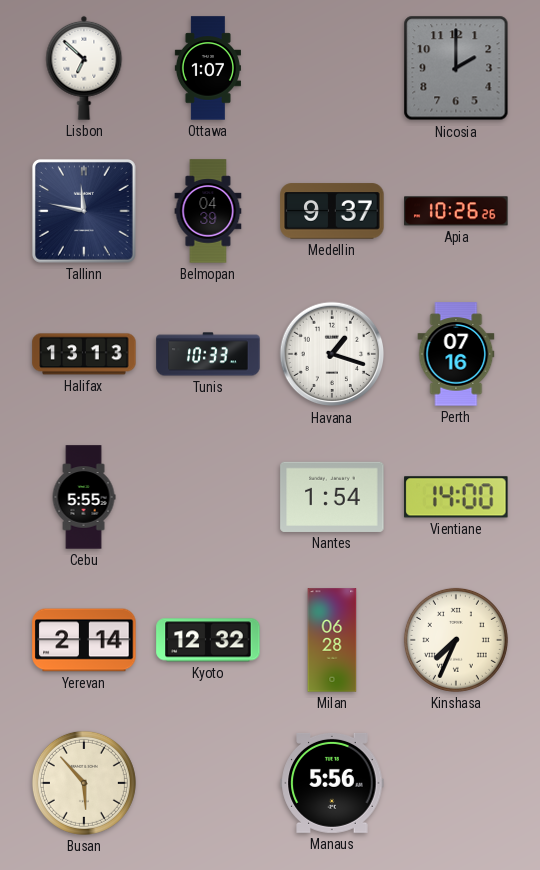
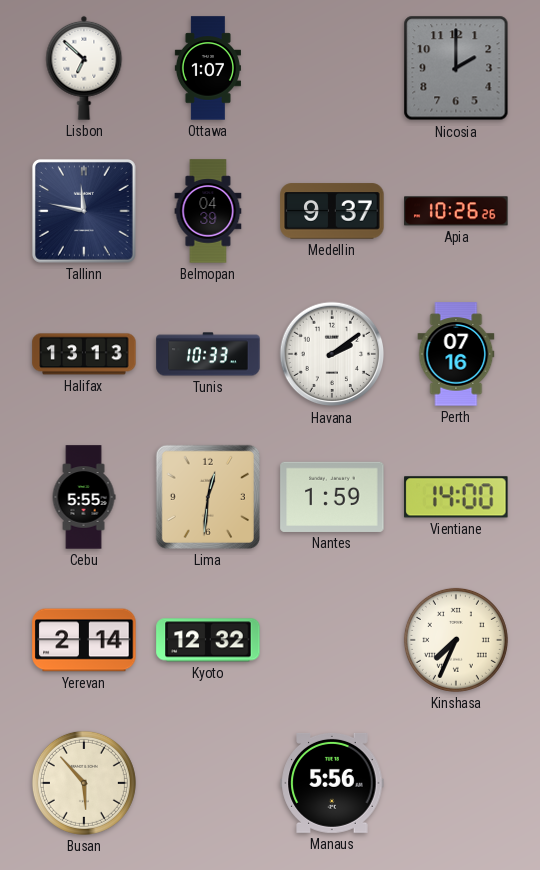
Havana: 1:18 -> 2:09 (332, 354)
Lima: none -> 12:31 (208, 497)
Nantes: 1:54 -> 1:59 (332, 497)
Milan: 06:28 -> none (332, 640)
